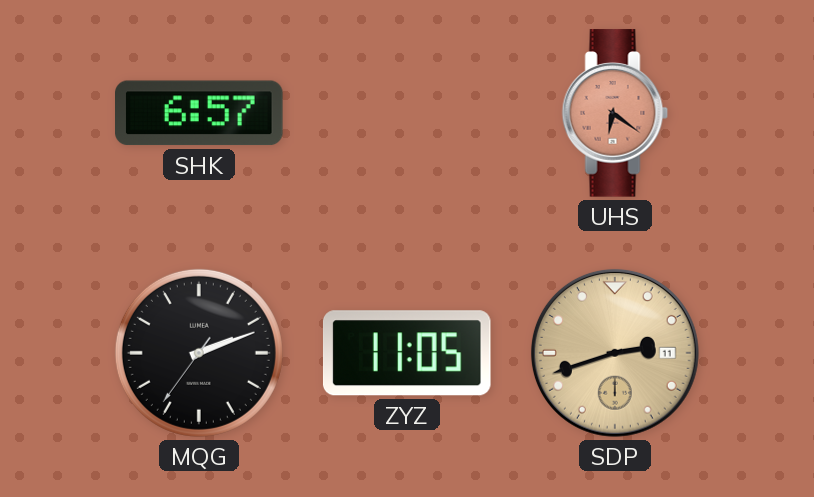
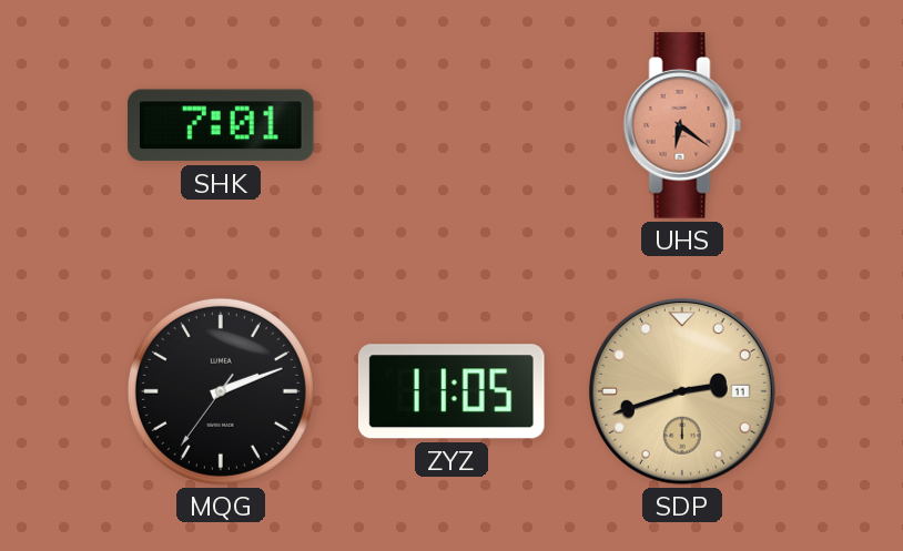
SHK: 6:57 -> 7:01 (222, 125)
